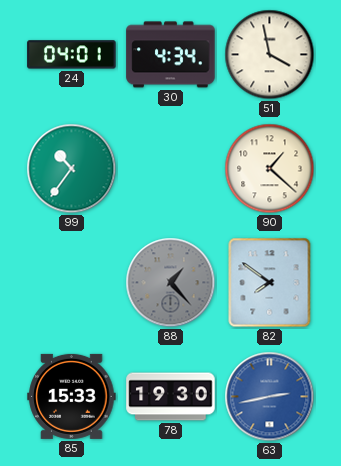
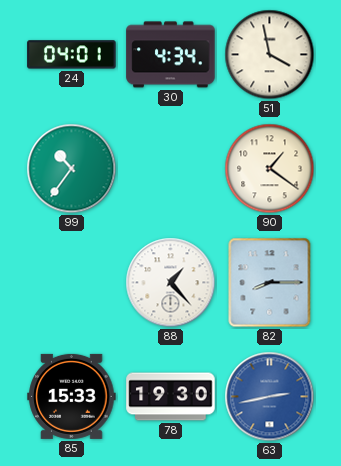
90: 1:22 -> 1:21 (270, 169)
88 dial: grey -> white (171, 283)
82: 7:51 -> 8:15 (270, 283)
